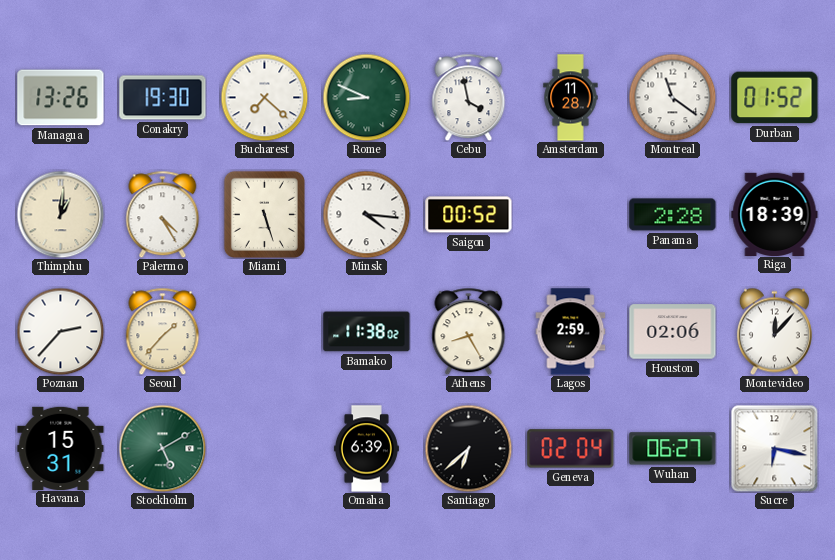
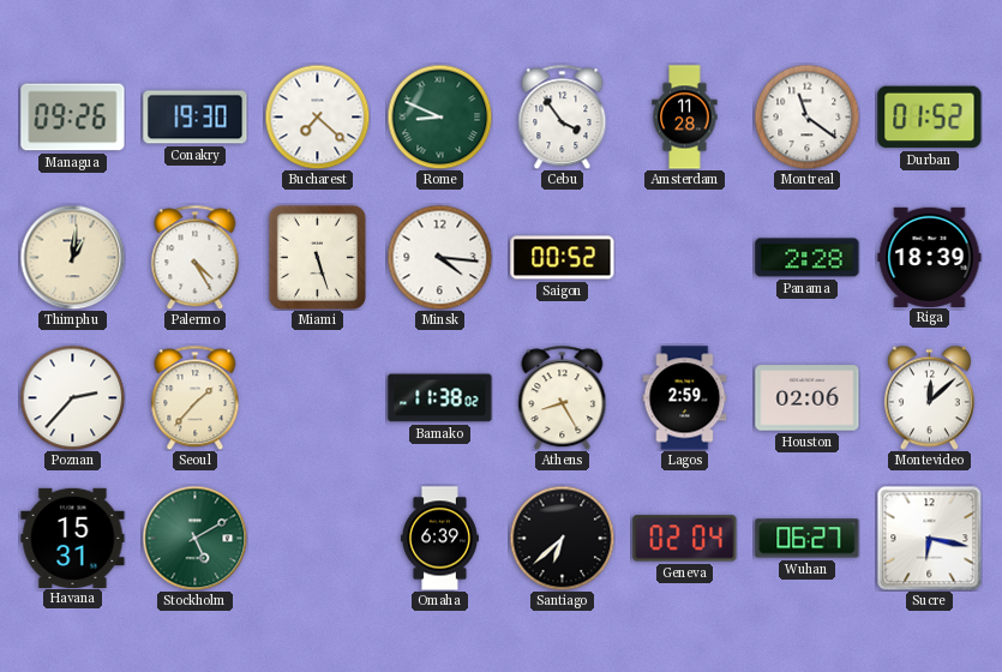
Managua: 13:26 -> 09:26 (73, 118)
Cebu: 3:58 -> 3:54 (563, 116)
Montevideo: 12:07 -> 12:08 (929, 397)
